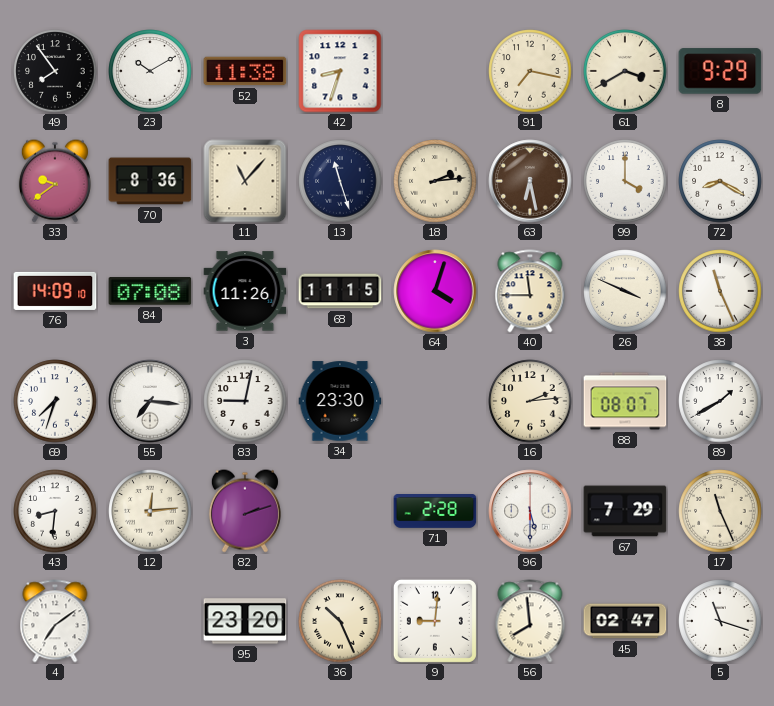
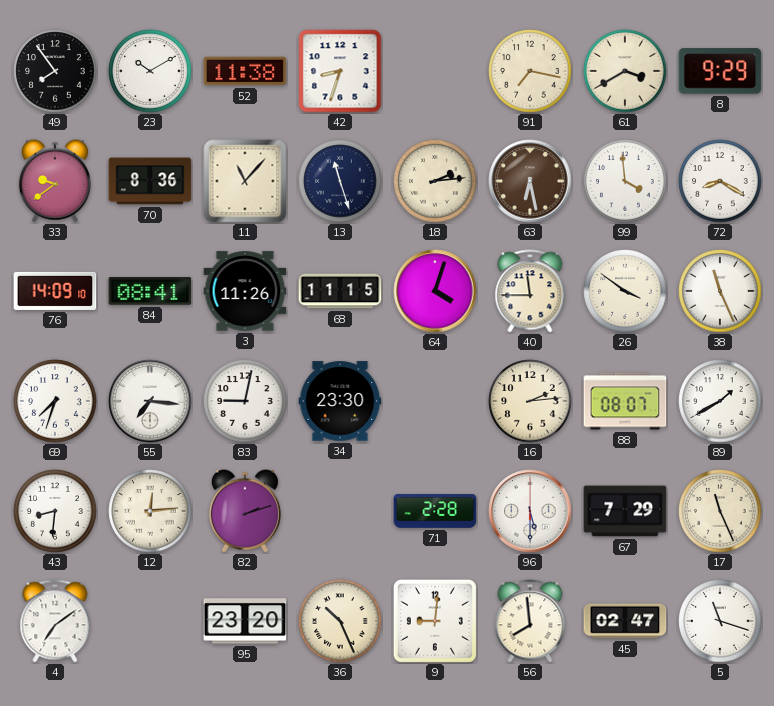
99: 4:00 -> 3:59 (625, 181)
84: 07:08 -> 08:41 (150, 291)
26: 3:49 -> 3:51 (625, 291)
